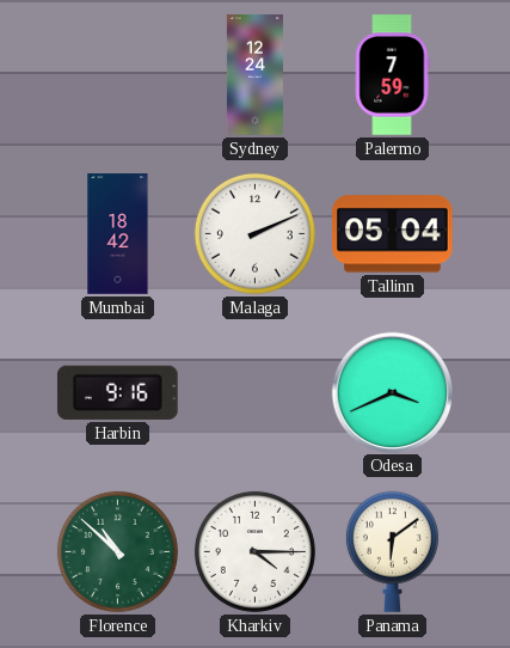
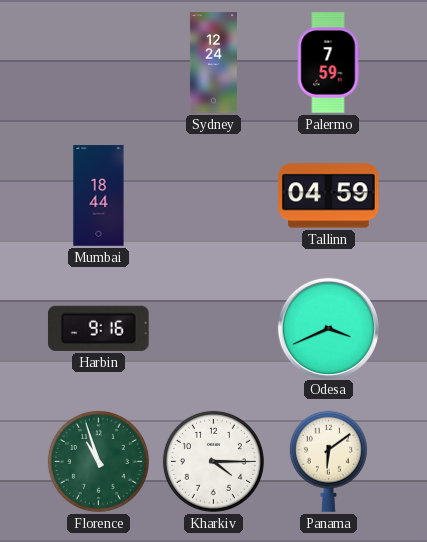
Mumbai: 18:42 -> 18:44 (99, 196)
Malaga: 2:11 -> none (254, 233)
Tallinn: 05:04 -> 04:59 (329, 196)
Florence: 10:52 -> 10:57 (98, 461)
